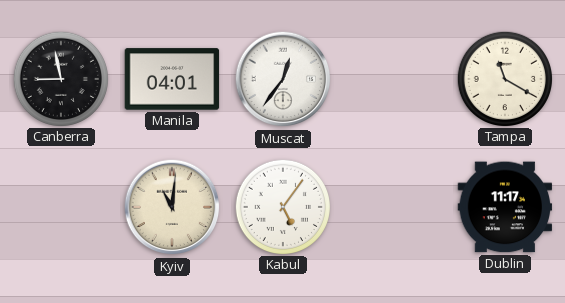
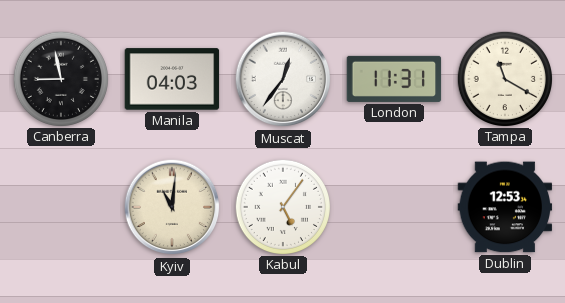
Manila: 04:01 -> 04:03 (172, 79)
London: none -> 11:31 (394, 79)
Dublin: 11:17 -> 12:53 (505, 207)
